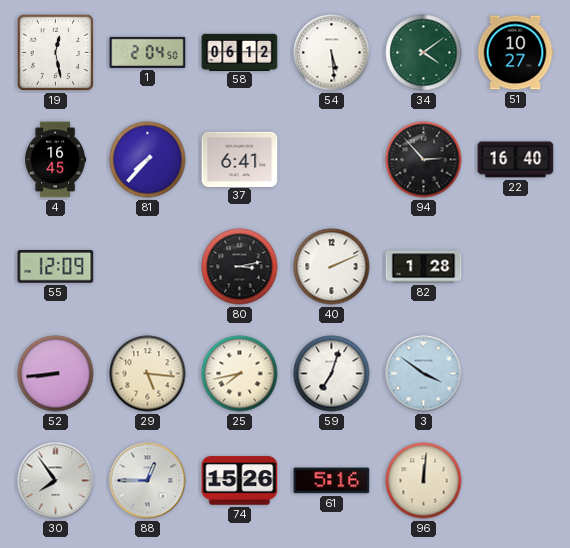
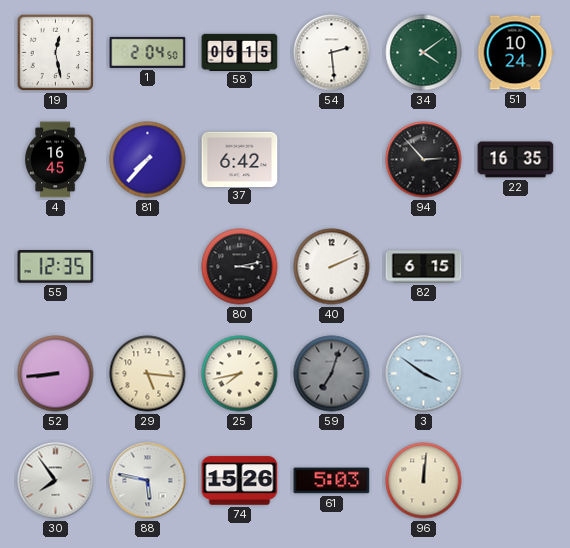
58: 06:12 -> 06:15 (240, 52)
54: 5:29 -> 2:29 (332, 53)
51: 10:27 -> 10:24 (515, 53)
37: 6:41 -> 6:42 (240, 159)
22: 16:40 -> 16:35 (516, 160)
55: 12:09 -> 12:35 (56, 267)
82: 1:28 -> 6:15 (424, 267)
59 dial: white -> grey (332, 374)
88: 12:45 -> 5:47 (148, 481)
61: 5:16 -> 5:03 (332, 481)
